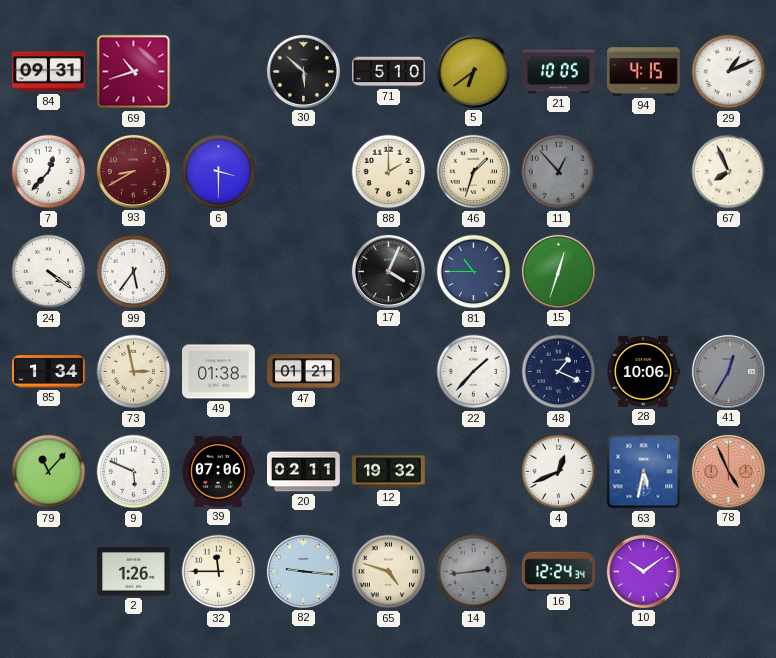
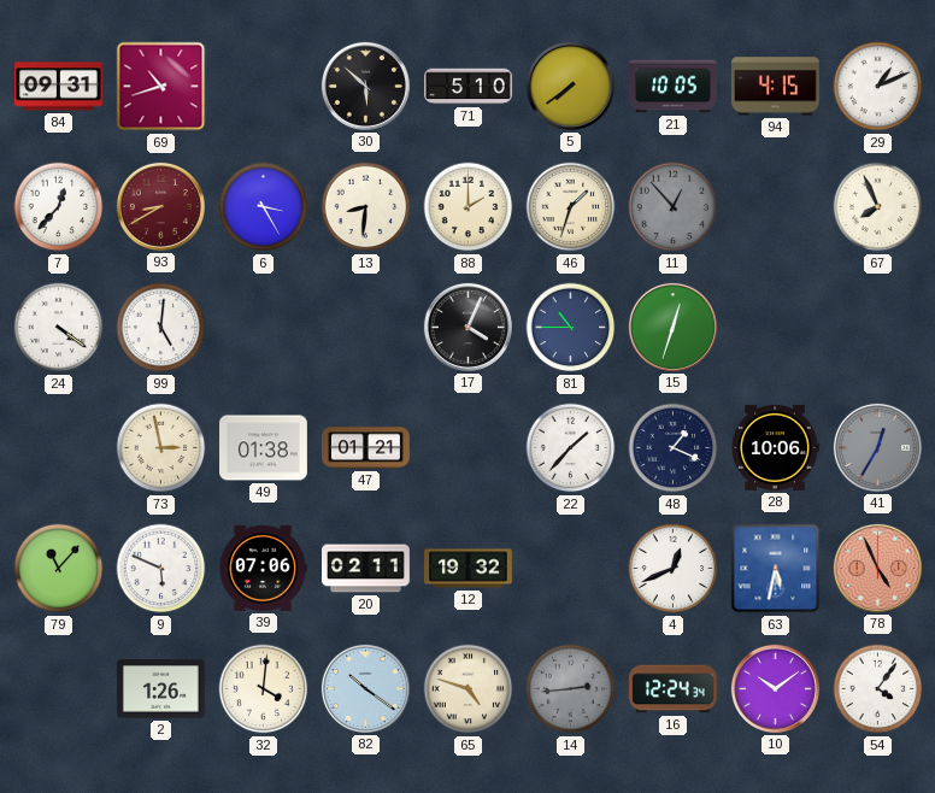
5: 6:39 -> 7:39 (570, 86)
6: 3:30 -> 3:25 (264, 207)
13: none -> 8:31 (366, 207)
99: 5:36 -> 5:01 (161, 328)
85: 1:34 -> none (49, 372)
32: 11:45 -> 4:01 (264, 689)
82: 9:16 -> 10:21 (365, 688)
54: none -> 4:06 (878, 689)
